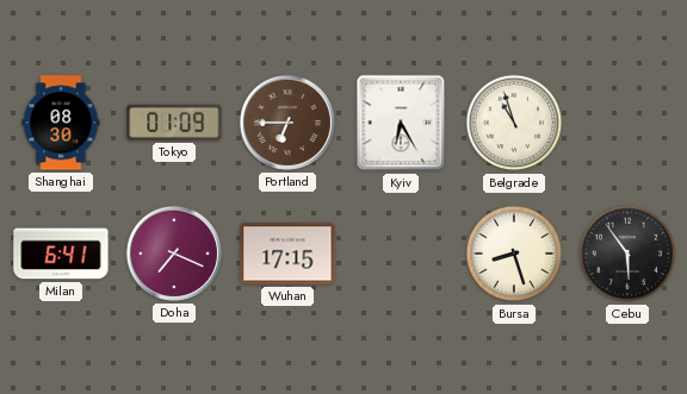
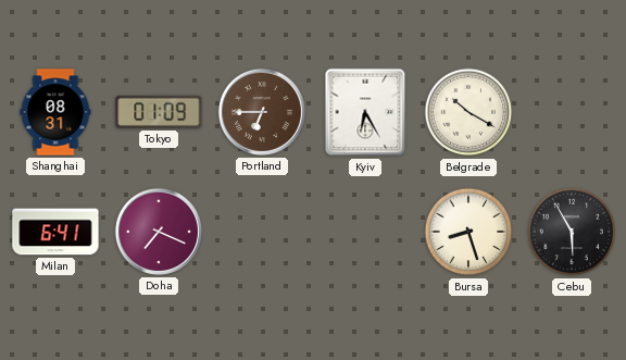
Shanghai: 08:30 -> 08:31 (55, 112)
Belgrade: 10:57 -> 10:20 (468, 112)
Wuhan: 17:15 -> none (287, 254)
Cebu: 5:54 -> 5:55 (572, 232)
